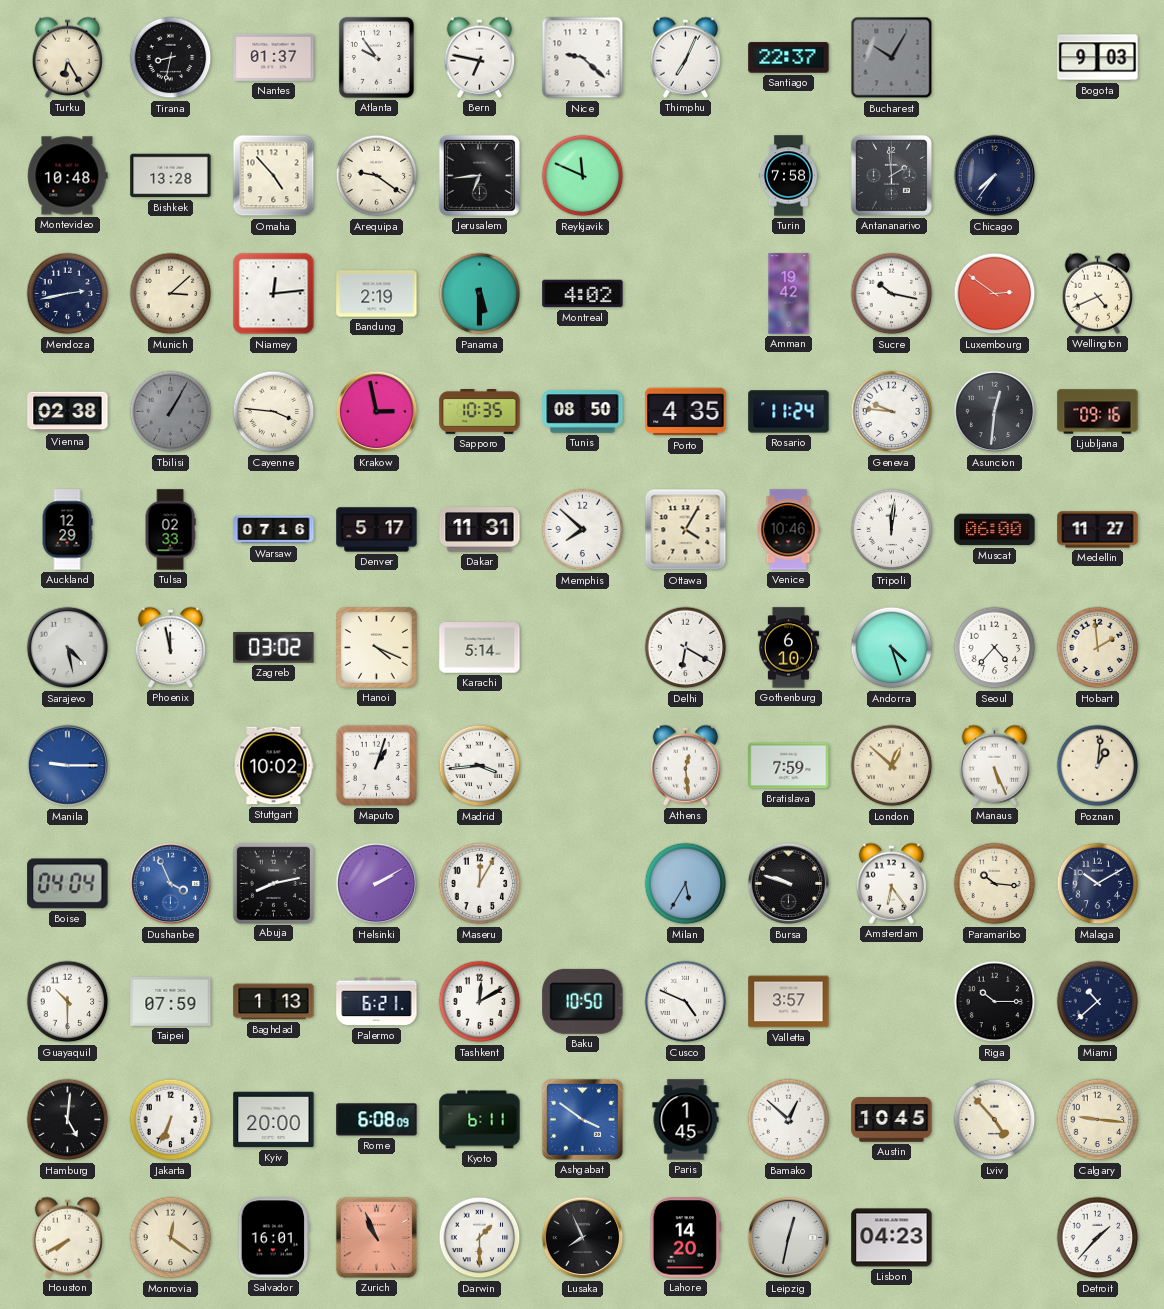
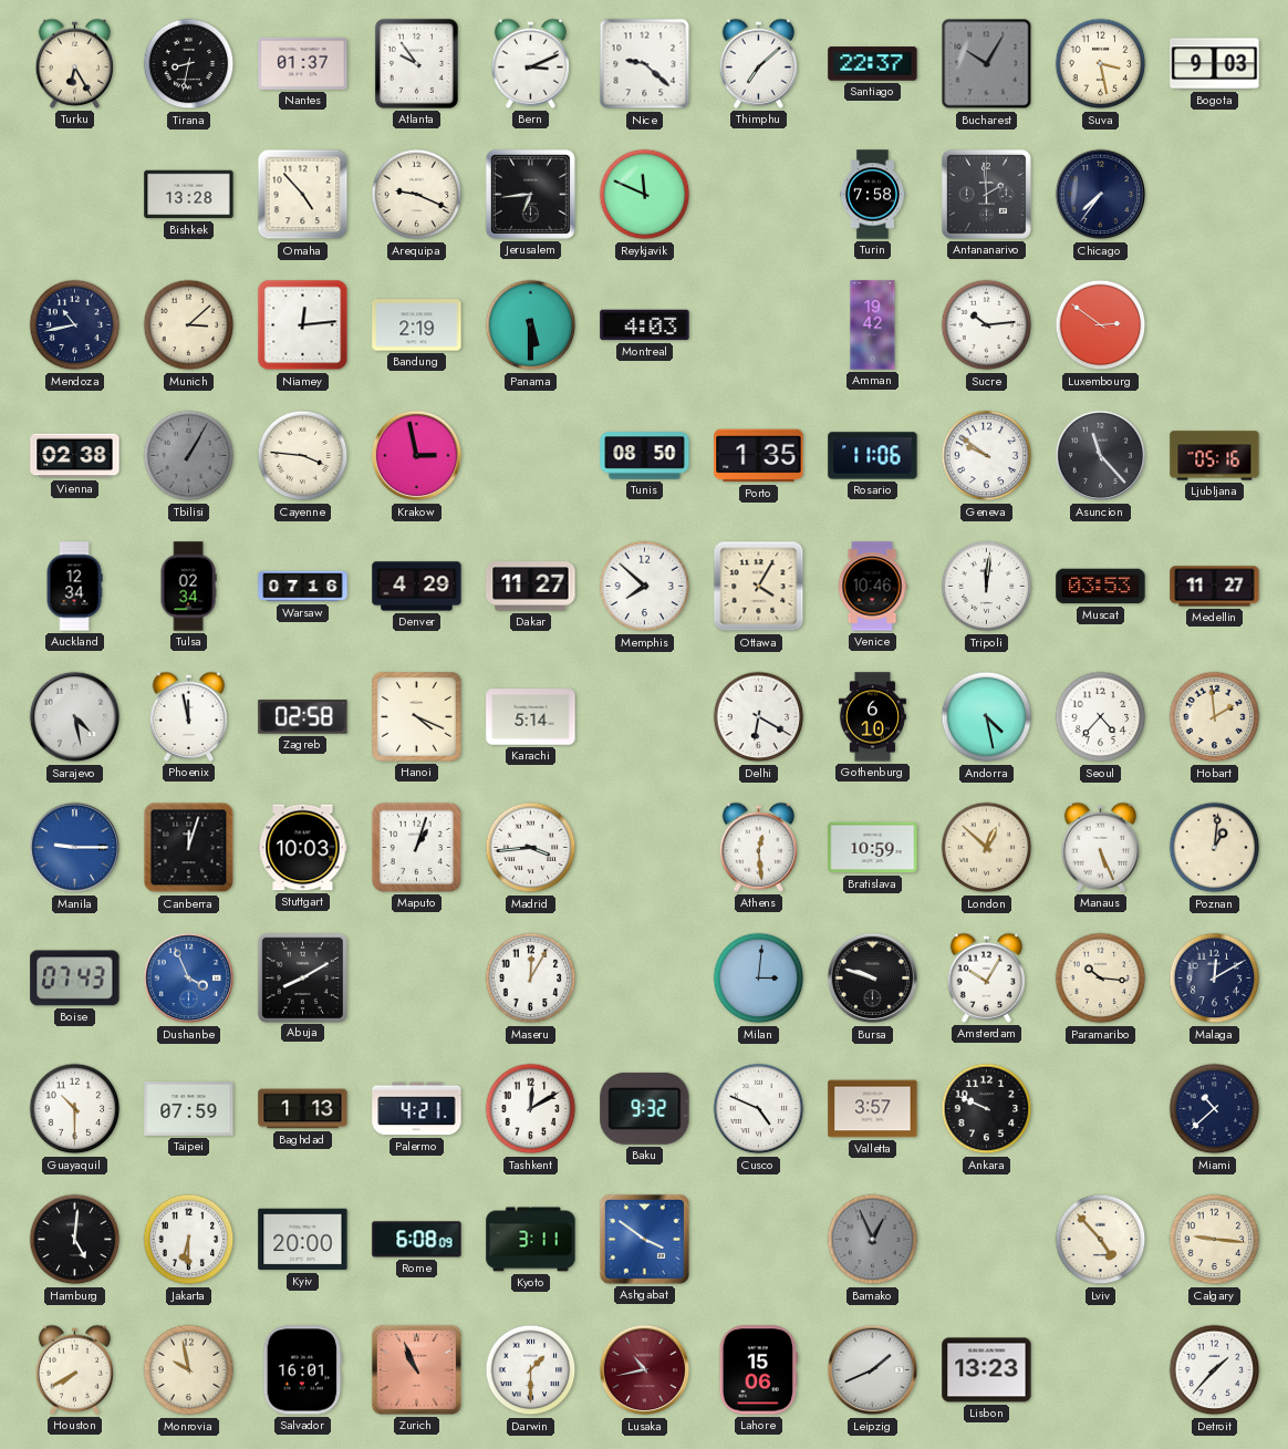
Bern: 6:47 -> 3:11 (530, 63)
Thimphu: 7:04 -> 7:08 (758, 63)
Suva: none -> 3:28 (1101, 64)
Montevideo: 10:48 -> none (68, 176)
Arequipa: 9:21 -> 9:19 (417, 195)
Mendoza: 2:43 -> 10:43 (75, 325)
Montreal: 4:02 -> 4:03 (645, 325)
Sucre: 10:17 -> 10:14 (987, 325)
Wellington: 4:41 -> none (1097, 293)
Sapporo: 10:35 -> none (480, 412)
Porto: 4:35 -> 1:35 (759, 456)
Rosario: 11:24 -> 11:06 (873, 456)
Geneva: 9:46 -> 9:51 (987, 456)
Asuncion: 12:31 -> 11:23 (1101, 456)
Ljubljana: 09:16 -> 05:16 (1215, 456)
Auckland: 12:29 -> 12:34 (74, 587)
Tulsa: 02:33 -> 02:34 (188, 587)
Denver: 5:17 -> 4:29 (417, 587)
Dakar: 11:31 -> 11:27 (531, 587)
Muscat: 06:00 -> 03:53 (1101, 587)
Zagreb: 03:02 -> 02:58 (303, 717)
Andorra: 4:27 -> 4:28 (987, 717)
Canberra: none -> 12:03 (189, 848)
Stuttgart: 10:02 -> 10:03 (303, 848)
Bratislava: 7:59 -> 10:59 (873, 848)
Boise: 04:04 -> 07:43 (75, 979)
Abuja: 8:13 -> 8:10 (302, 977)
Helsinki: 2:10 -> none (377, 884)
Milan: 5:35 -> 3:01 (759, 979)
Amsterdam: 6:24 -> 10:05 (986, 977)
Malaga: 10:10 -> 12:10 (1215, 979)
Palermo: 6:21 -> 4:21 (417, 1109)
Baku: 10:50 -> 9:32 (645, 1108)
Ankara: none -> 9:49 (987, 1109)
Riga: 10:15 -> none (995, 1002)
Jakarta: 6:34 -> 6:30 (189, 1240)
Kyoto: 6:11 -> 3:11 (531, 1240)
Paris: 1:45 -> none (686, 1120)
Bamako: 12:52 -> 12:56 (873, 1240)
Bamako dial: white -> grey (873, 1240)
Austin: 10:45 -> none (892, 1120)
Monrovia: 12:21 -> 9:58 (189, 1370)
Lusaka: 7:56 -> 10:43 (645, 1370)
Lusaka dial: black -> burgundy (645, 1370)
Lahore: 14:20 -> 15:06 (758, 1370)
Leipzig: 12:32 -> 1:41 (873, 1370)
Lisbon: 04:23 -> 13:23 (987, 1370)
